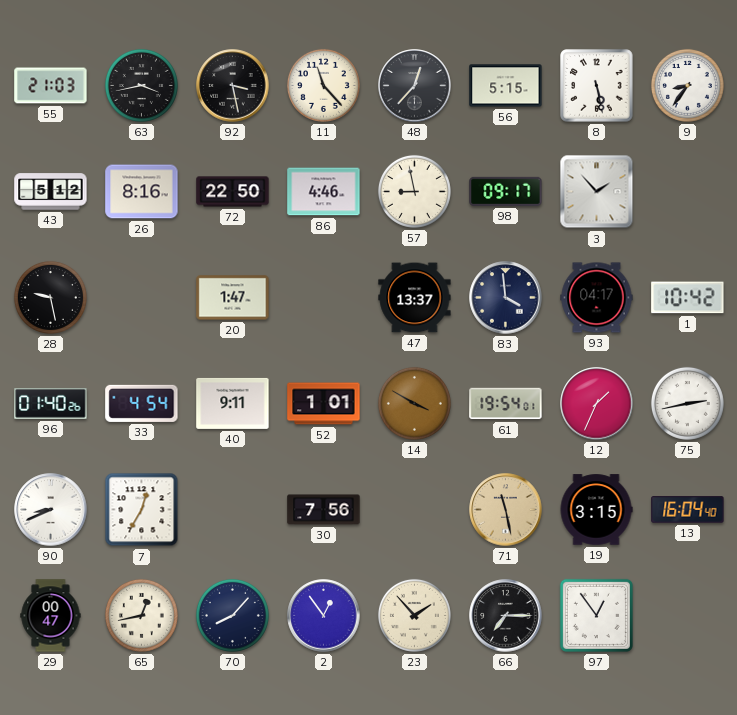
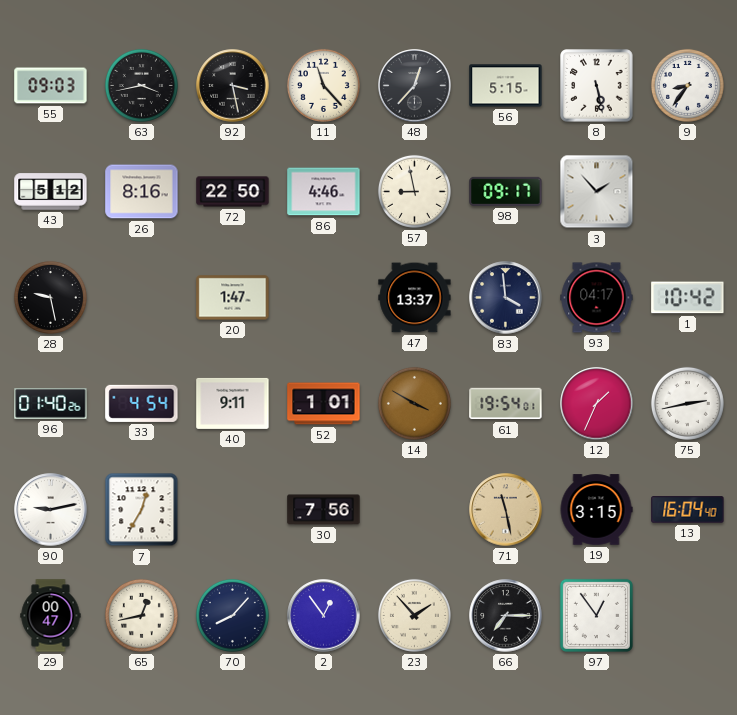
55: 21:03 -> 09:03 (51, 86)
90: 8:41 -> 9:13 (51, 510)
